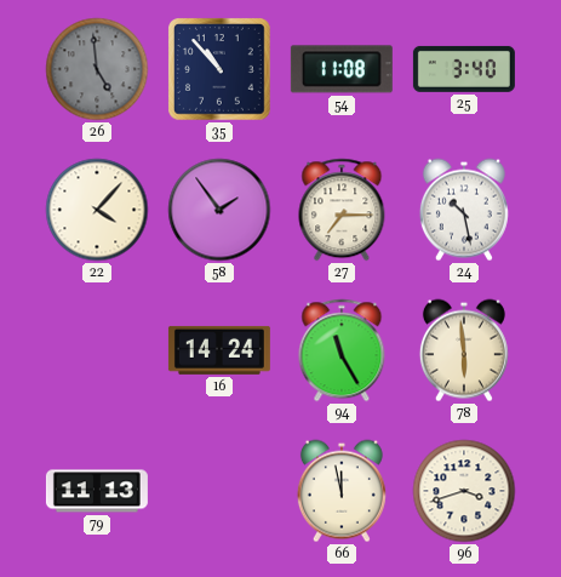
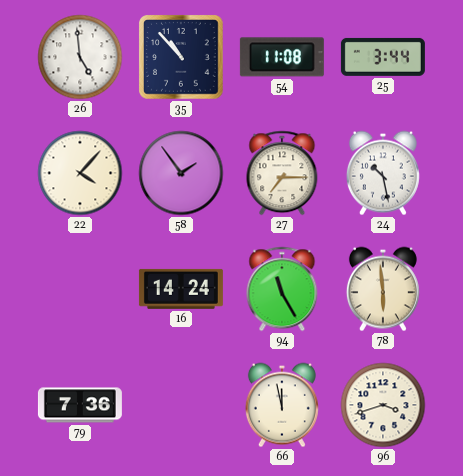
26 dial: grey -> white (80, 57)
25: 3:40 -> 3:44 (383, 57)
79: 11:13 -> 7:36 (80, 405)
